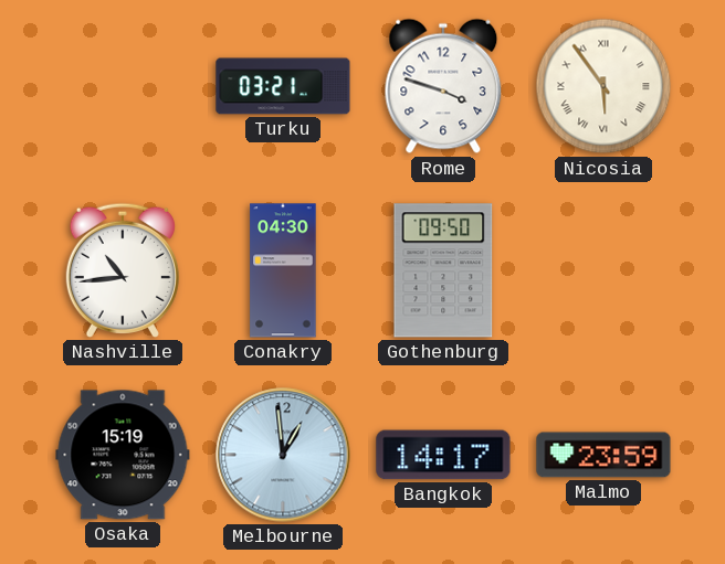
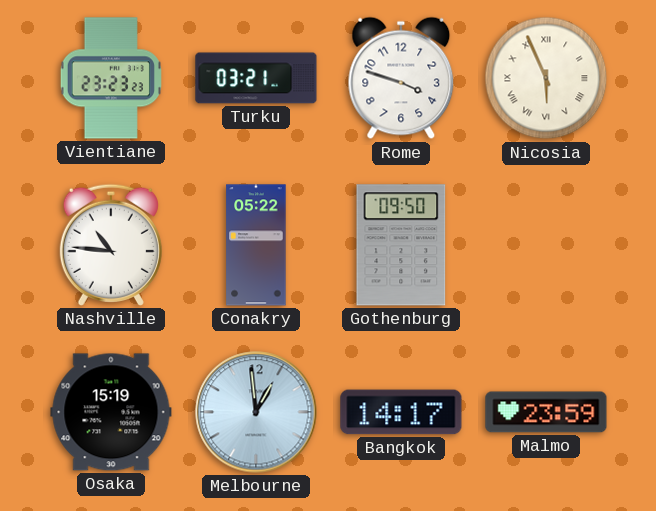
Vientiane: none -> 23:23 (111, 78)
Nicosia: 5:54 -> 5:56 (546, 78)
Nashville: 10:44 -> 10:46 (111, 245)
Conakry: 04:30 -> 05:22 (256, 245)
